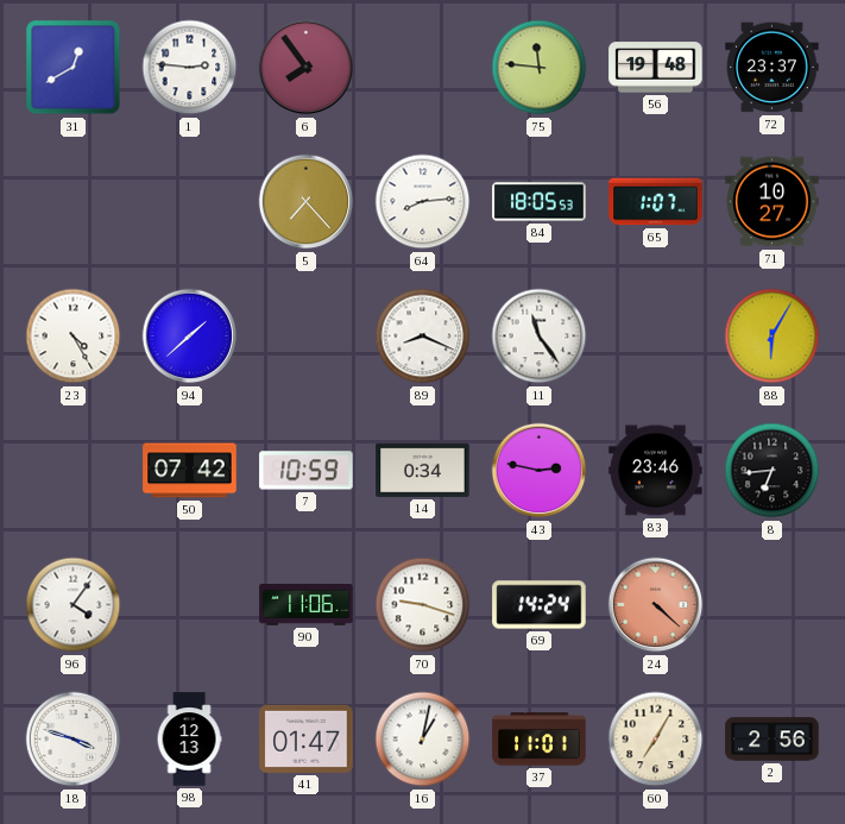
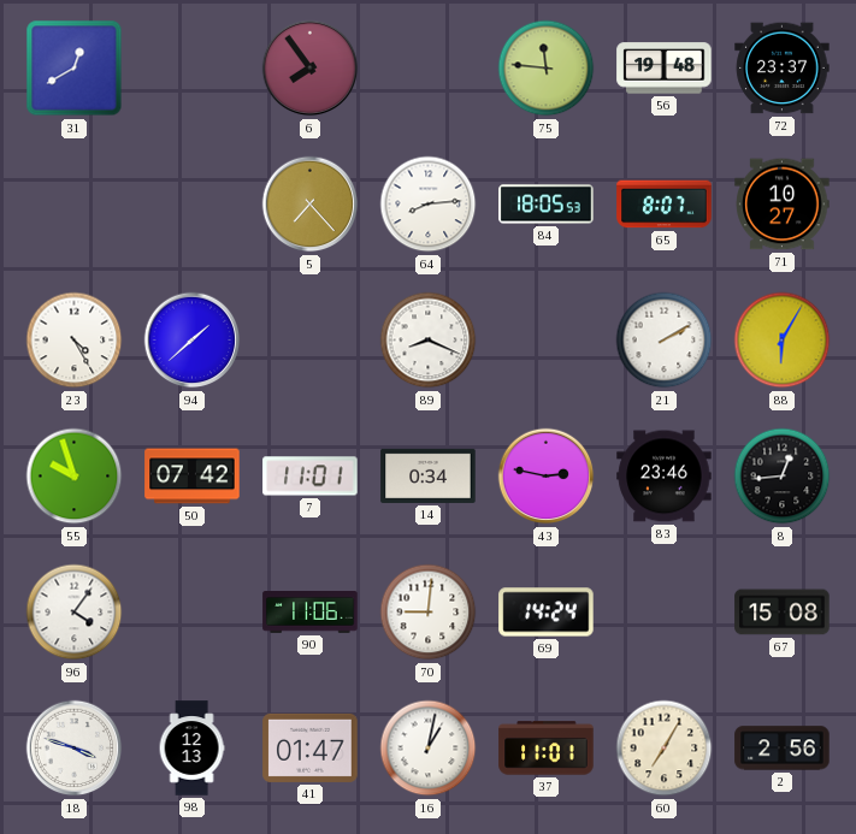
1: 2:46 -> none (190, 68)
65: 1:07 -> 8:07 (665, 205)
11: 11:24 -> none (540, 336)
21: none -> 2:10 (665, 341)
55: none -> 9:57 (75, 477)
7: 10:59 -> 11:01 (311, 477)
8: 6:44 -> 12:44 (783, 477)
70: 9:18 -> 9:01 (429, 613)
24: 4:22 -> none (656, 605)
67: none -> 15:08 (783, 613)
